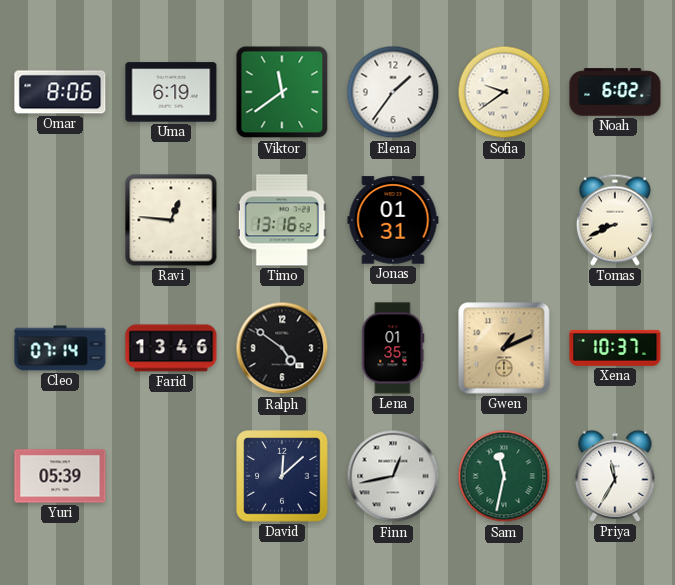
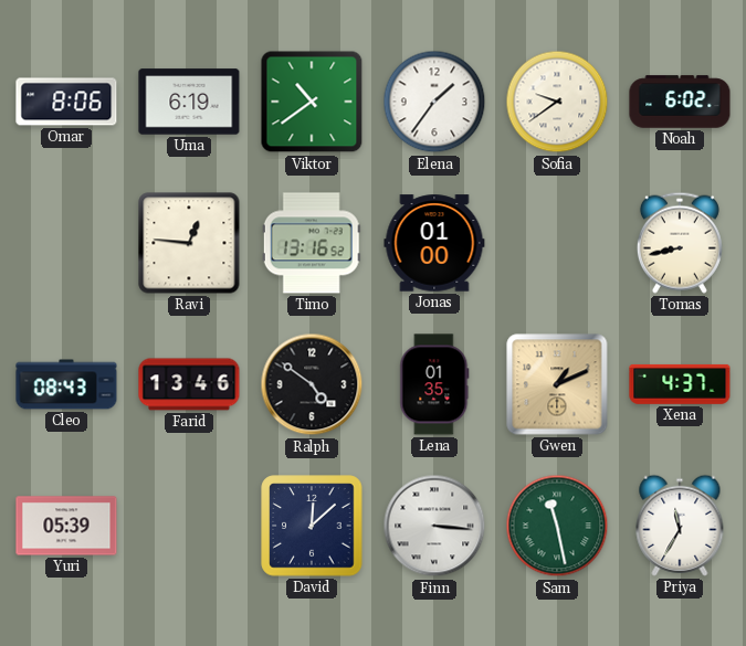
Viktor: 11:39 -> 10:39 (312, 102)
Jonas: 01:31 -> 01:00 (434, 243)
Tomas: 8:41 -> 8:43 (680, 243)
Cleo: 07:14 -> 08:43 (66, 384)
Xena: 10:37 -> 4:37 (680, 384)
Finn: 12:43 -> 3:16 (434, 526)
Sam: 11:32 -> 11:28 (557, 526)
